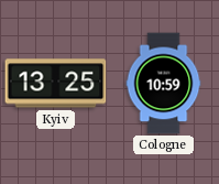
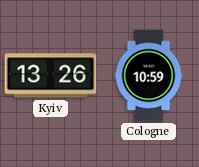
Kyiv: 13:25 -> 13:26 (51, 76)
